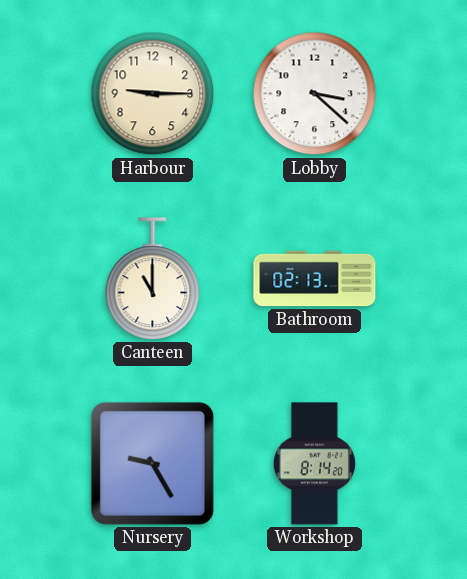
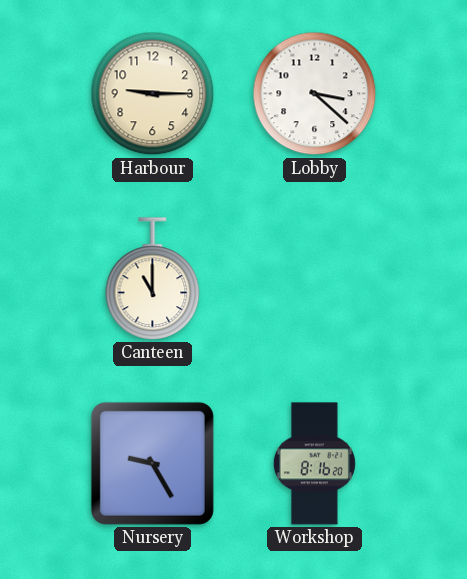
Bathroom: 02:13 -> none (315, 279)
Workshop: 8:14 -> 8:16 (314, 464)
